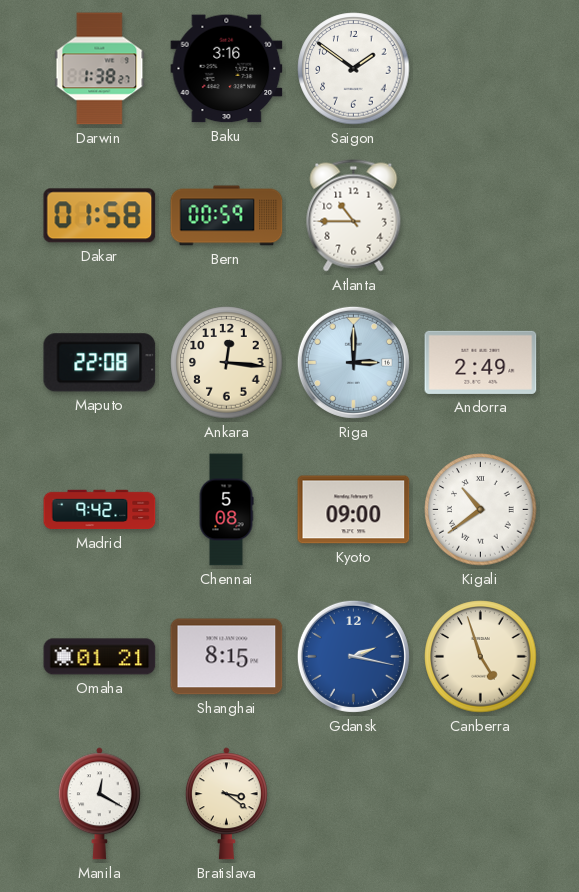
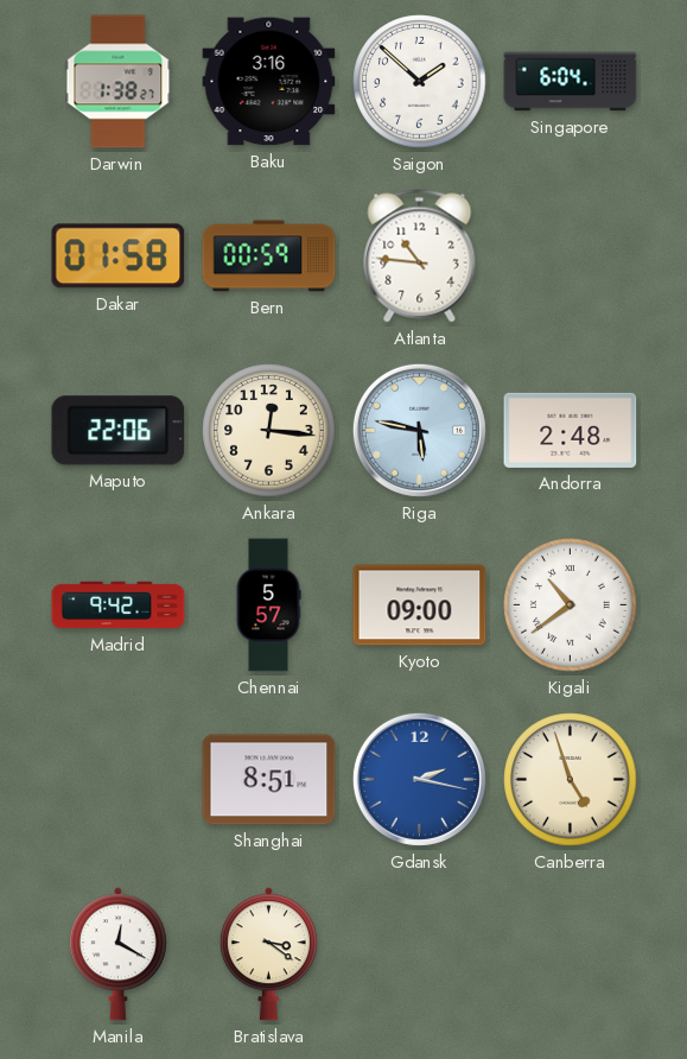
Saigon: 1:51 -> 1:52 (420, 82)
Singapore: none -> 6:04 (571, 82)
Atlanta: 10:45 -> 10:46 (420, 256)
Maputo: 22:08 -> 22:06 (119, 431)
Riga: 3:00 -> 5:47 (419, 430)
Andorra: 2:49 -> 2:48 (571, 430)
Chennai: 5:08 -> 5:57 (268, 605)
Omaha: 01:21 -> none (100, 657)
Shanghai: 8:15 -> 8:51 (269, 780)
